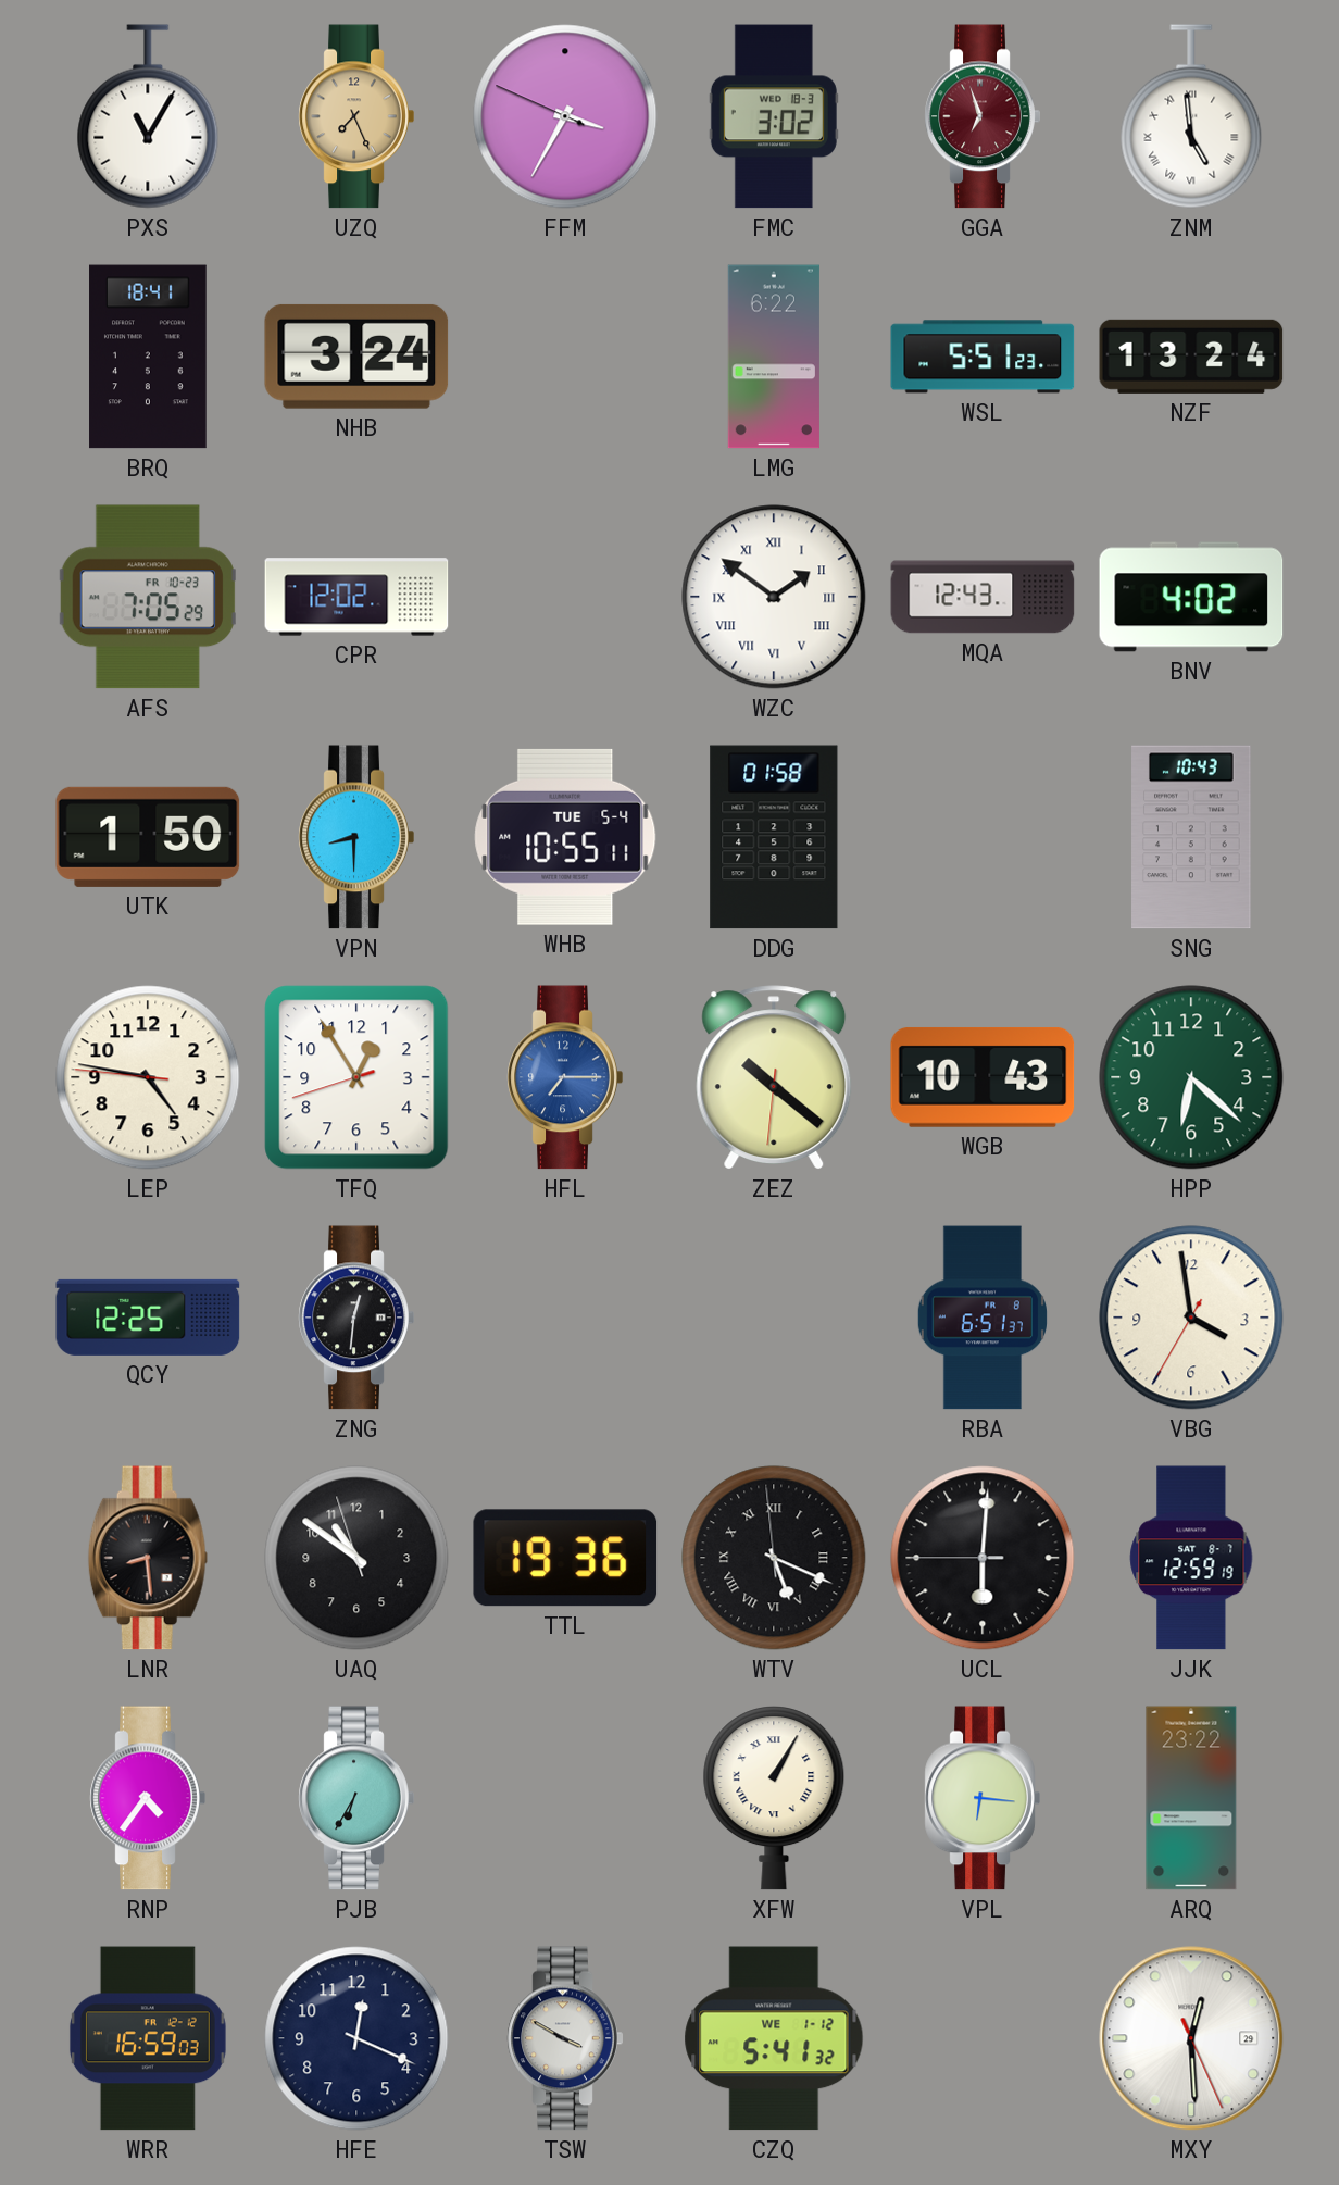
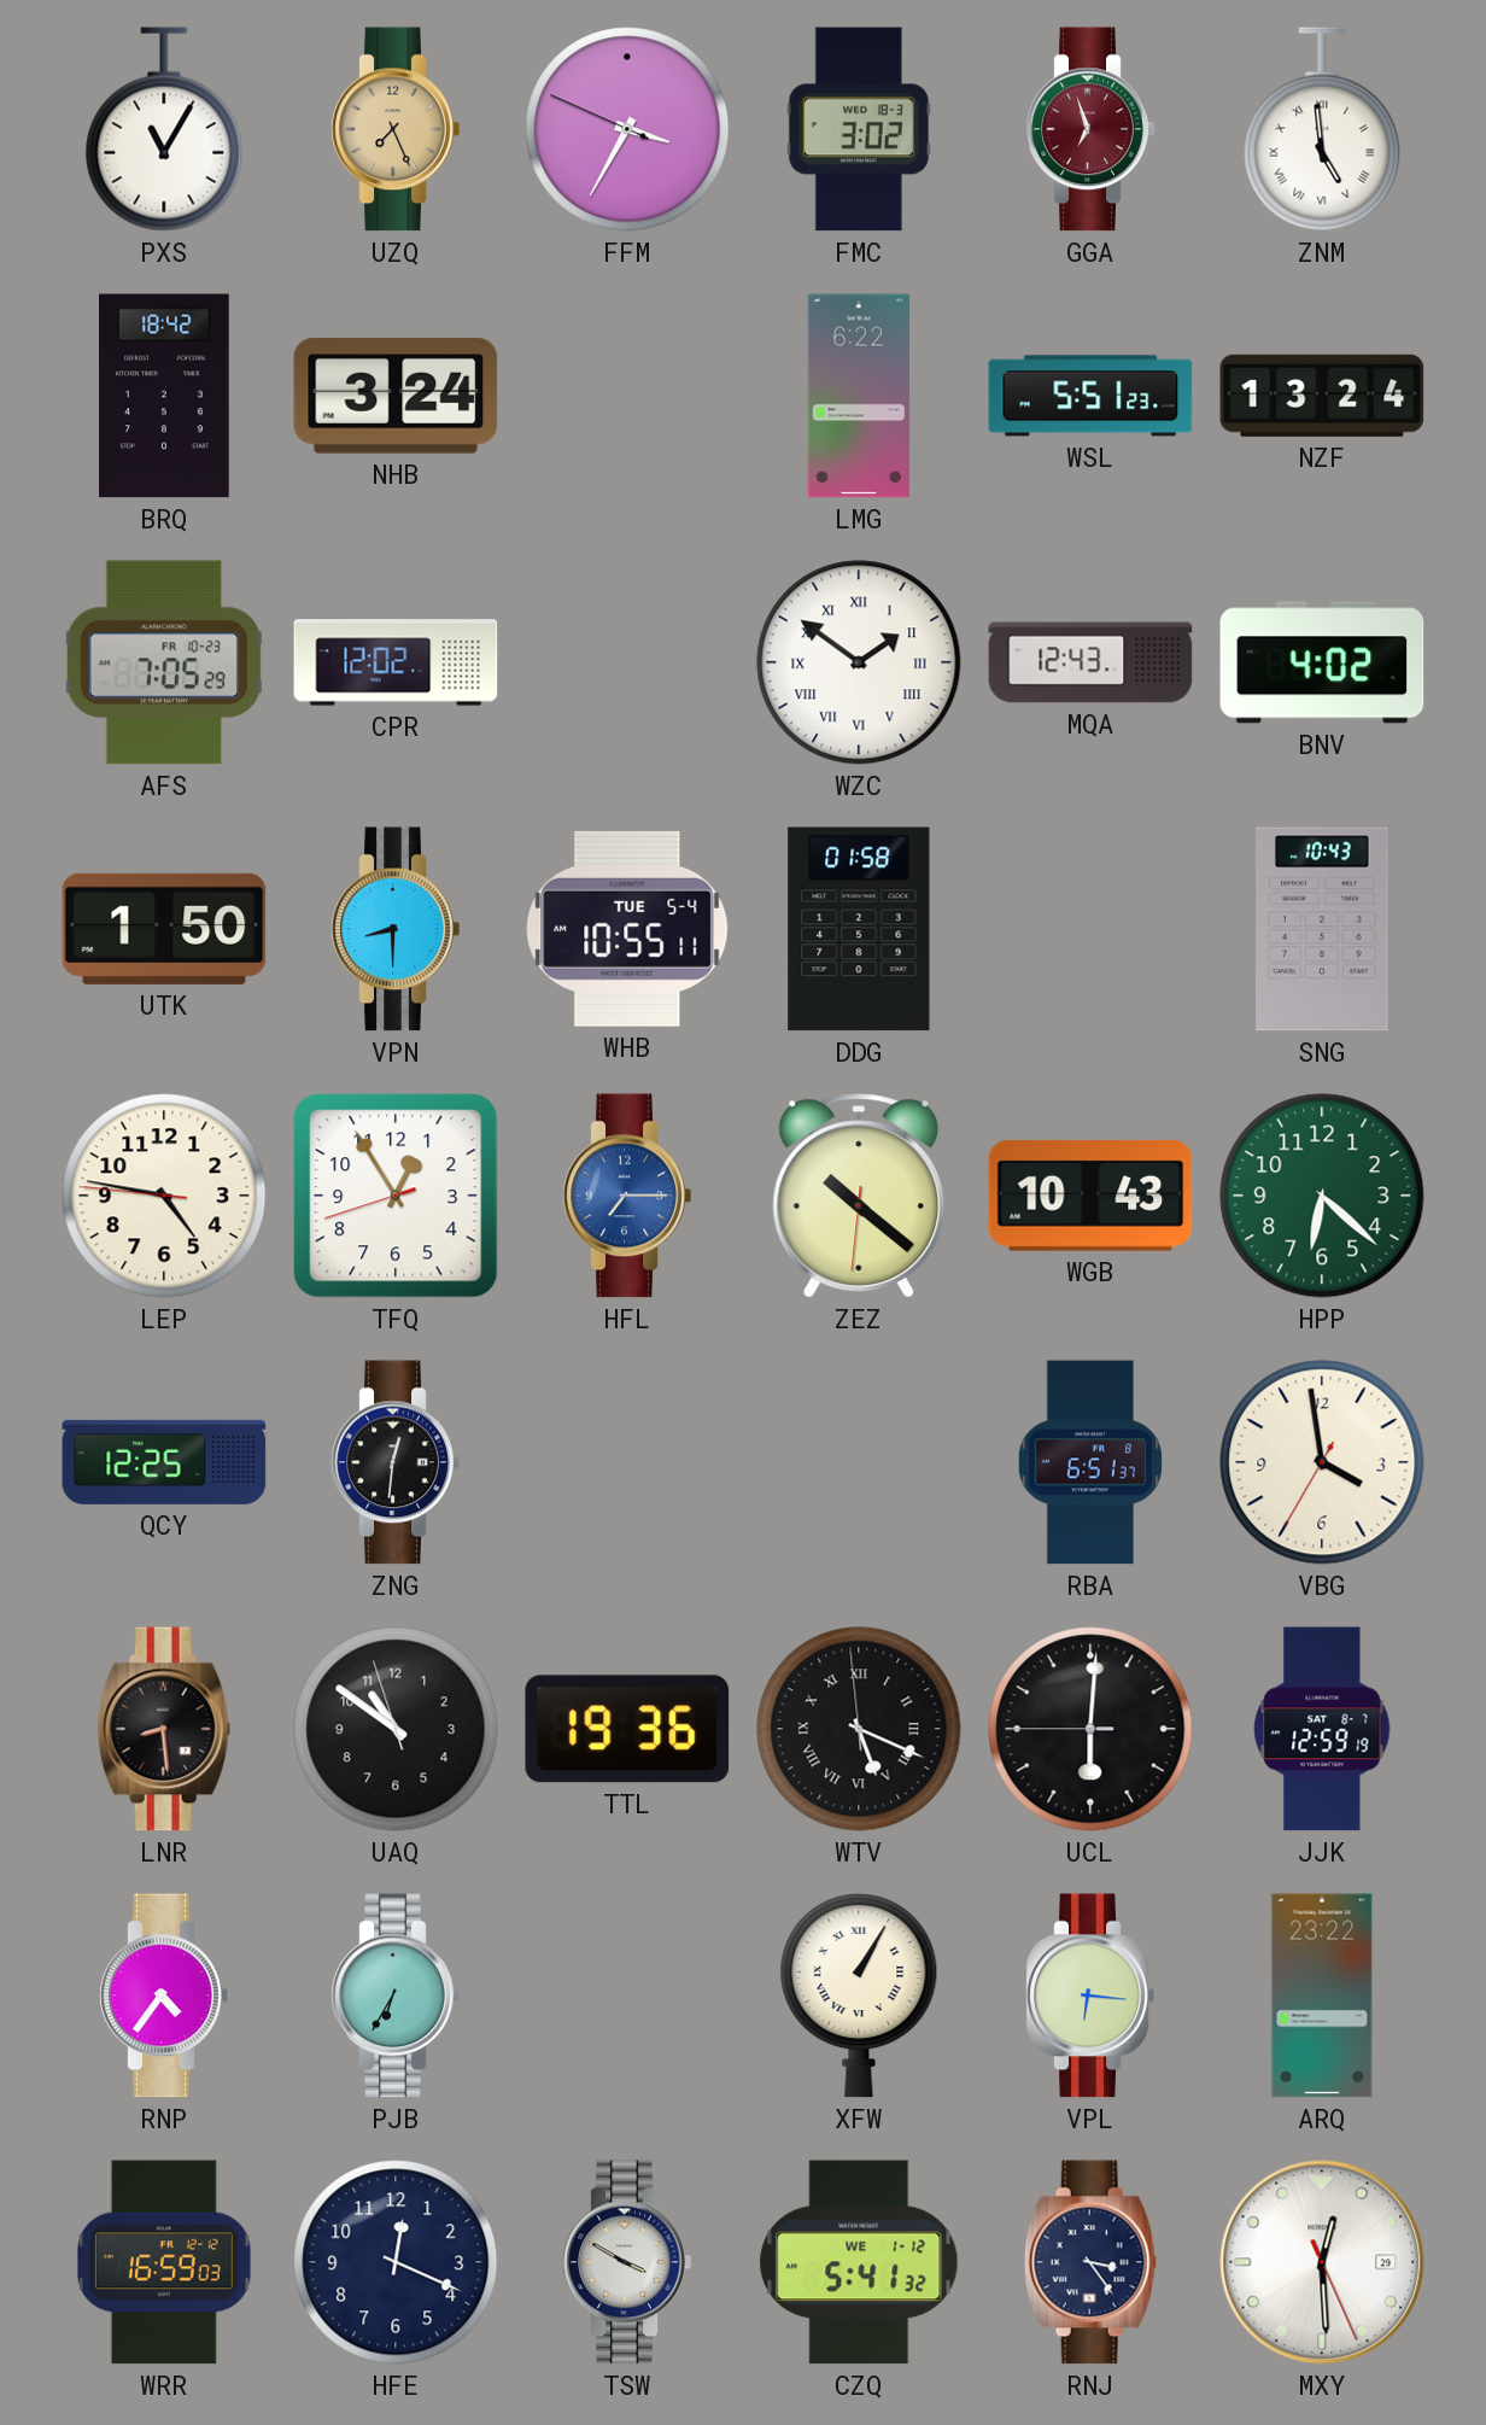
BRQ: 18:41 -> 18:42 (164, 396)
RNJ: none -> 3:24 (1090, 2262)
